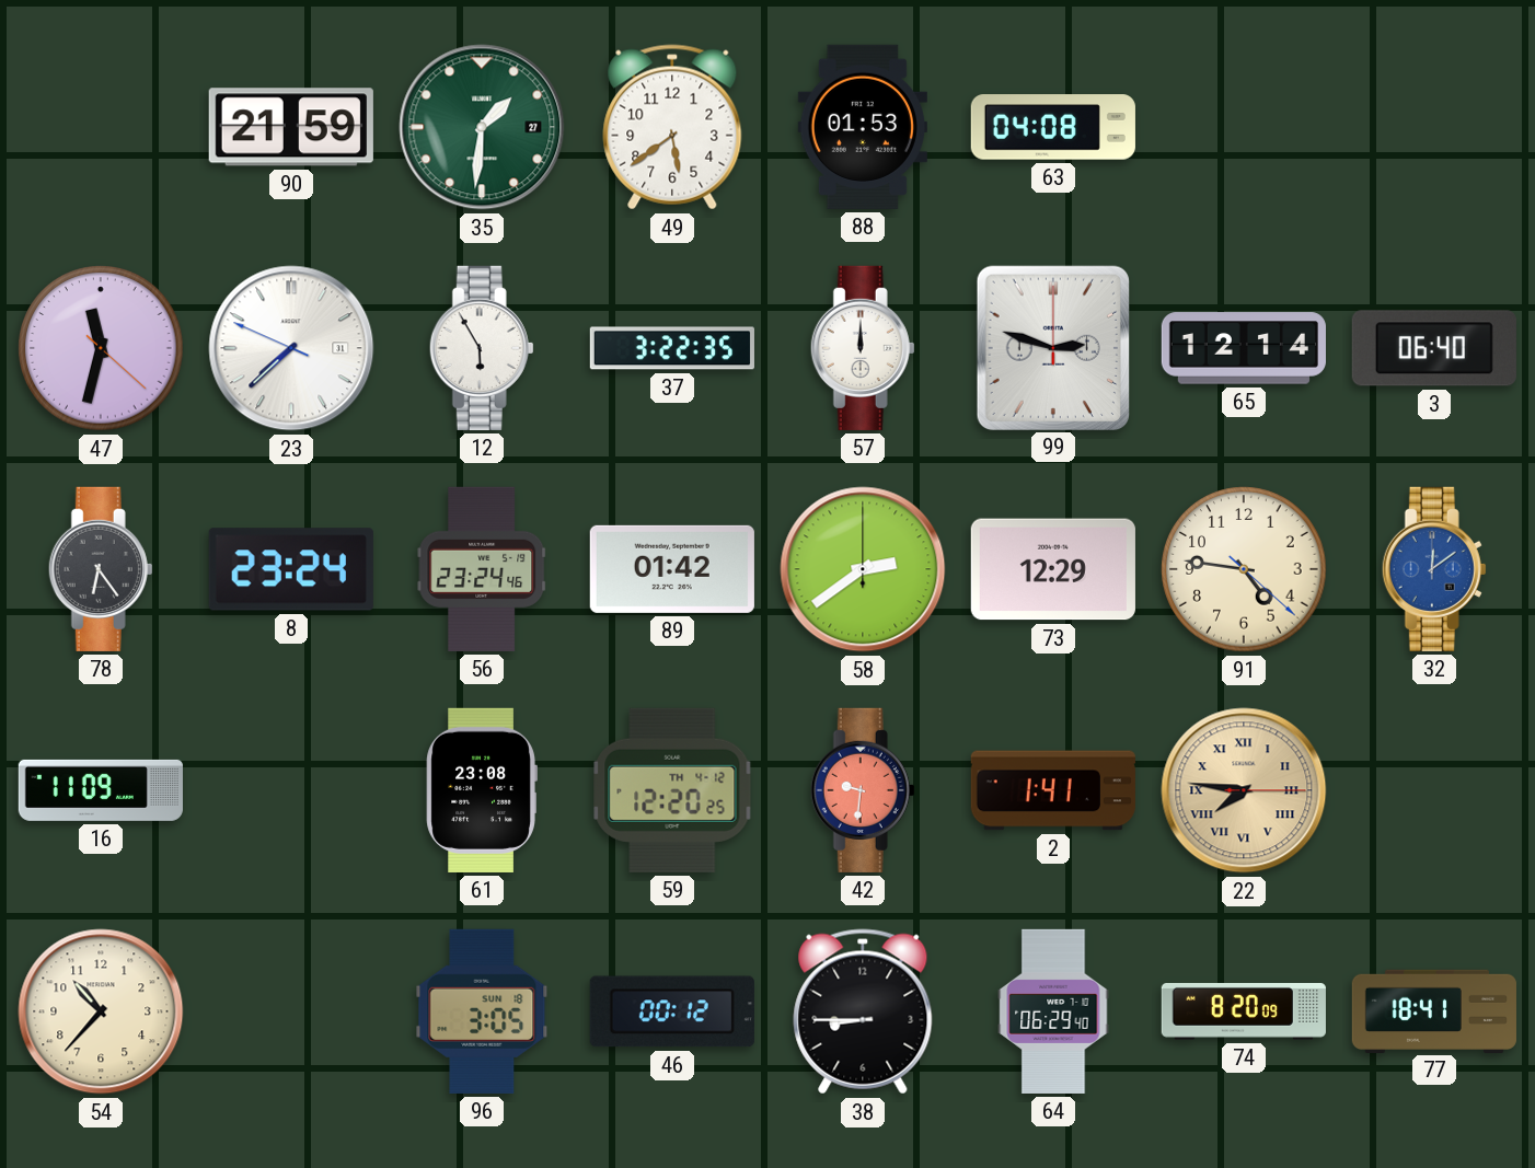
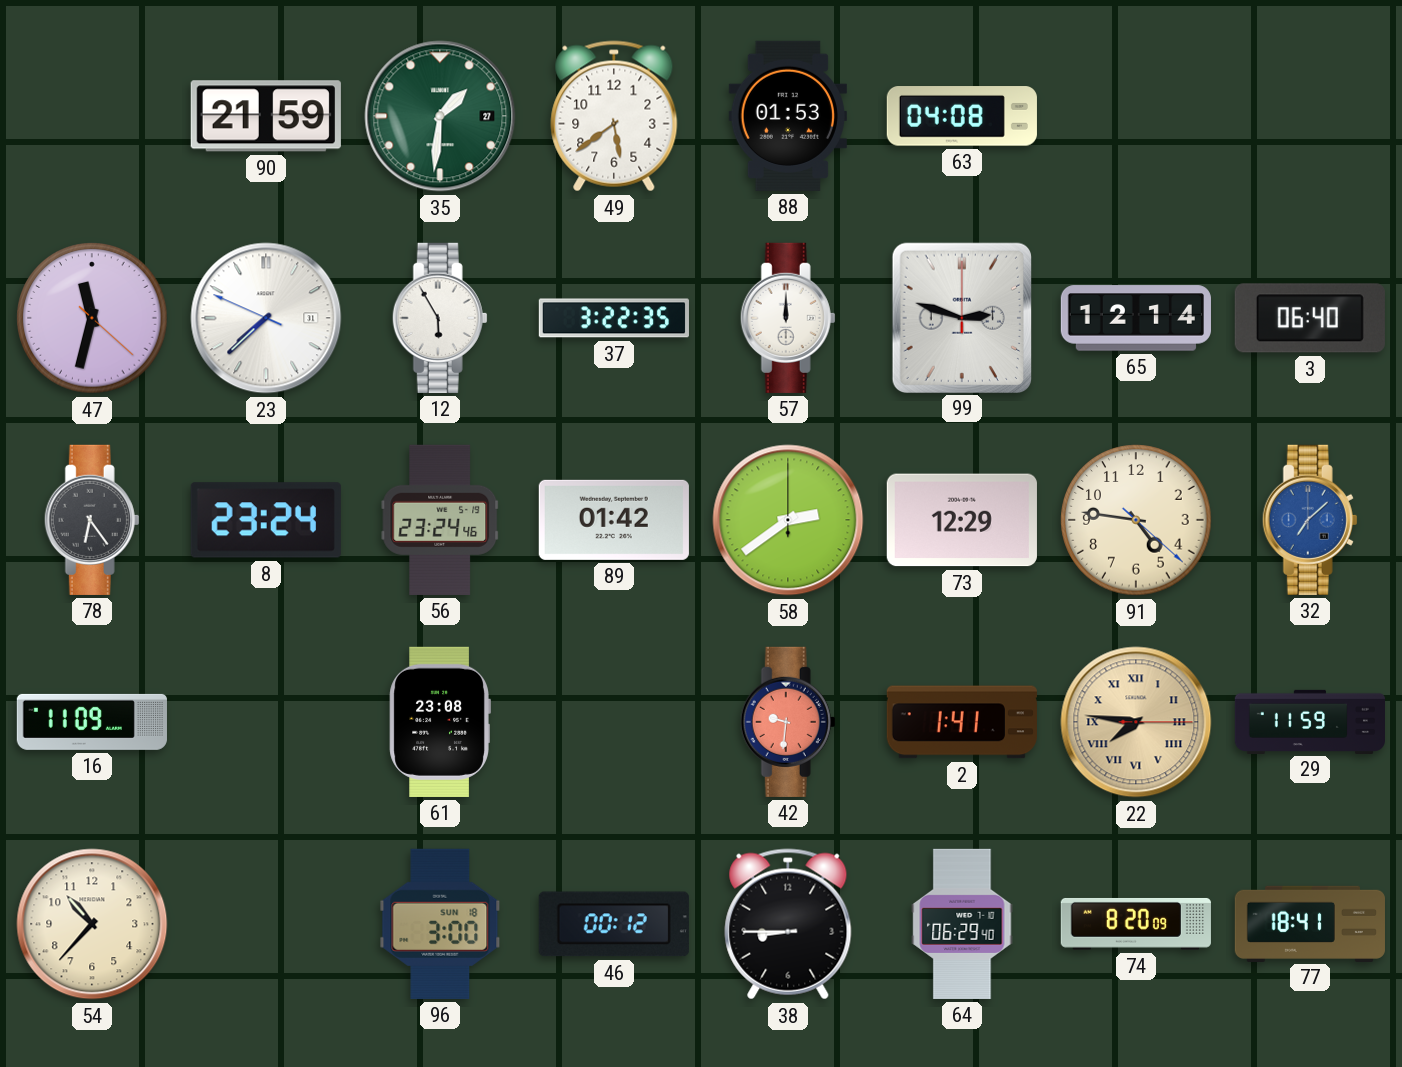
32: 12:09 -> 7:08 (1310, 520)
59: 12:20 -> none (672, 790)
29: none -> 11:59 (1309, 721)
96: 3:05 -> 3:00 (440, 924)
